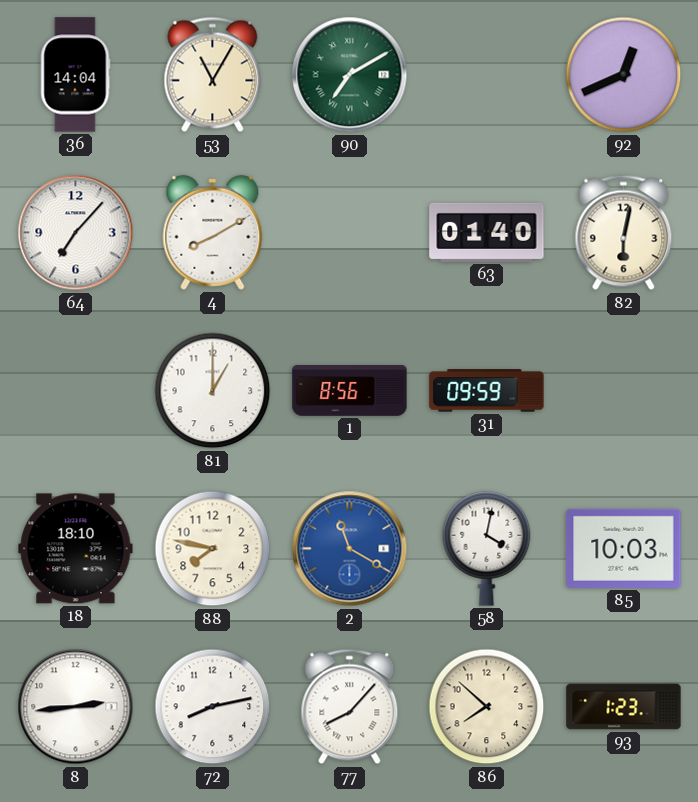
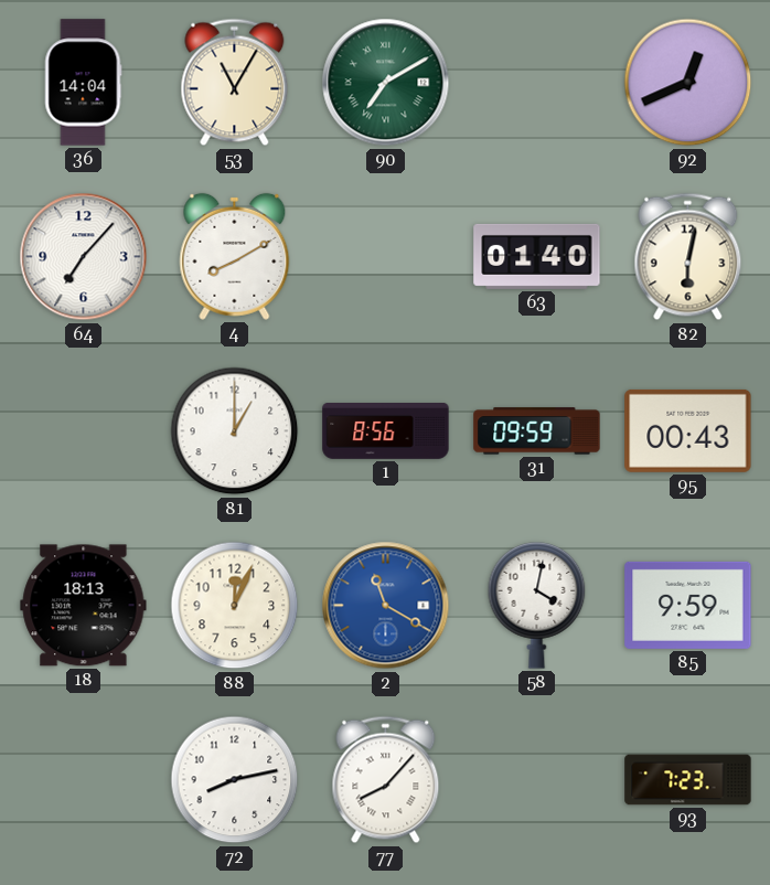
95: none -> 00:43 (688, 430)
18: 18:10 -> 18:13 (84, 606)
88: 7:47 -> 12:04 (235, 606)
85: 10:03 -> 9:59 (688, 605)
8: 2:44 -> none (76, 707)
86: 7:52 -> none (487, 707)
93: 1:23 -> 7:23 (688, 780)
